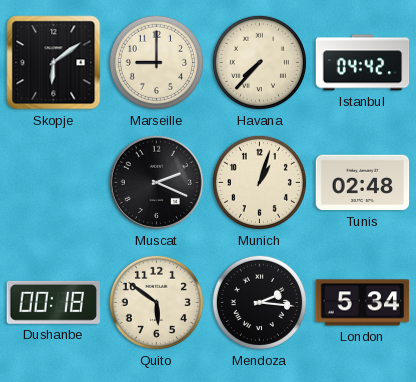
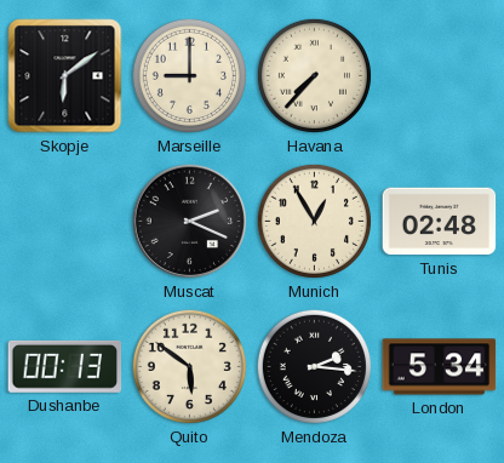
Istanbul: 04:42 -> none (363, 63)
Munich: 1:03 -> 12:55 (314, 221)
Dushanbe: 00:18 -> 00:13 (65, 366)
